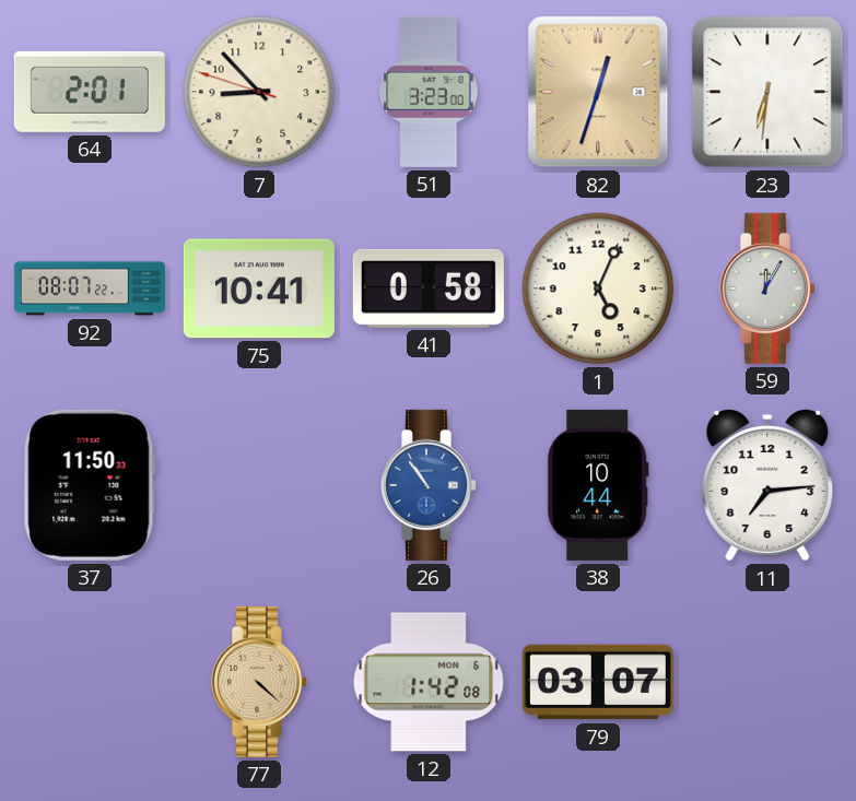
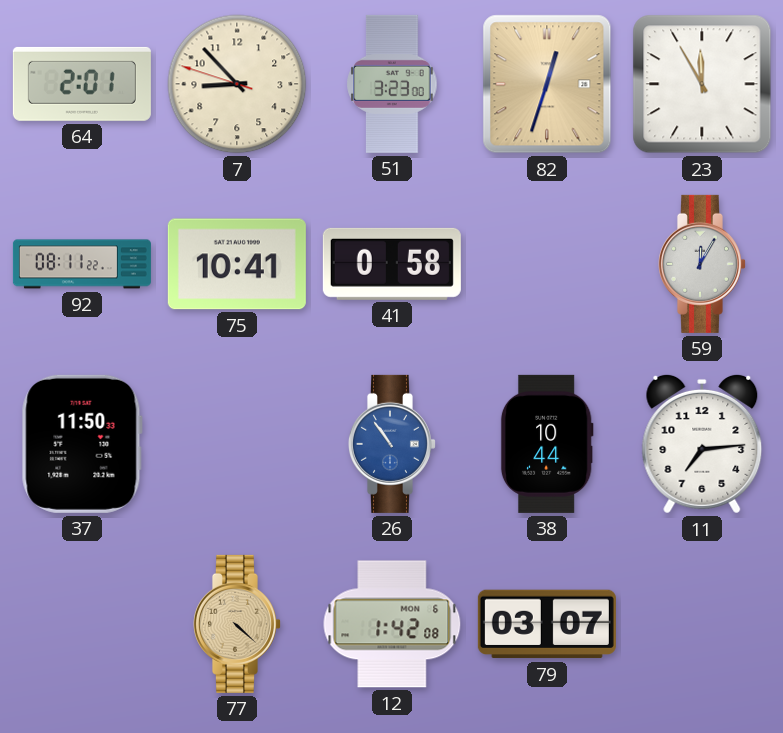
23: 6:31 -> 11:55 (702, 84)
92: 08:07 -> 08:11 (82, 264)
1: 5:04 -> none (598, 288)
